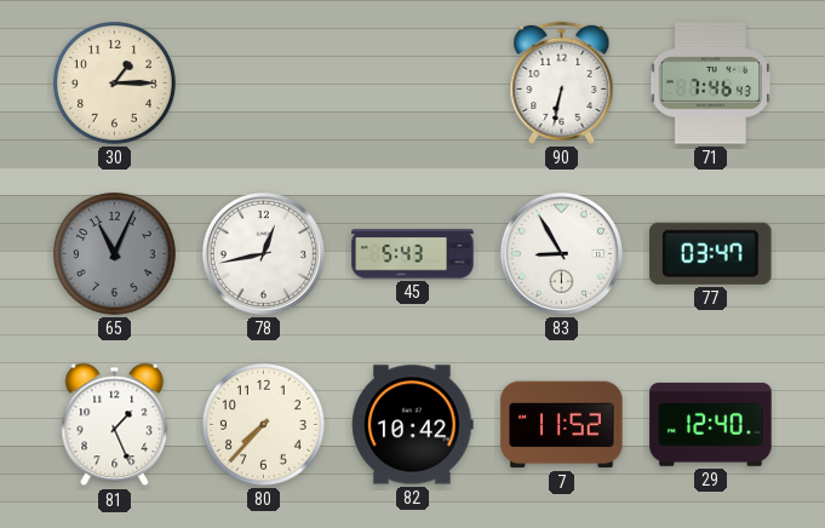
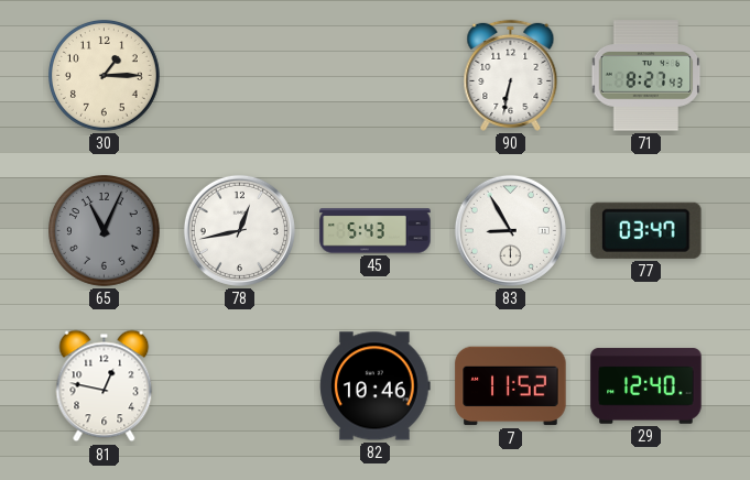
71: 7:46 -> 8:27 (646, 76)
81: 1:26 -> 12:47 (105, 386)
80: 7:37 -> none (264, 425)
82: 10:42 -> 10:46 (376, 386)
